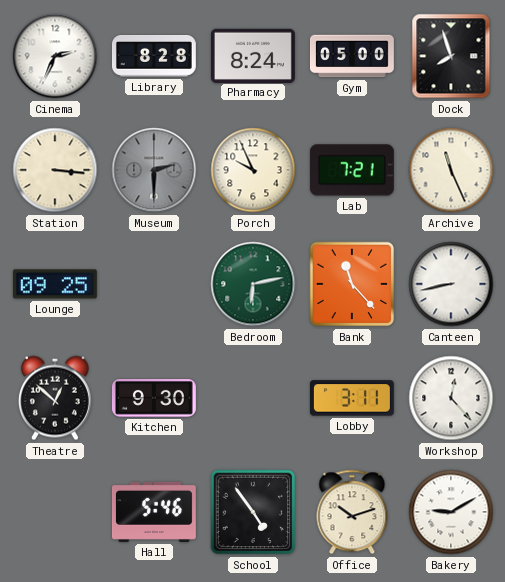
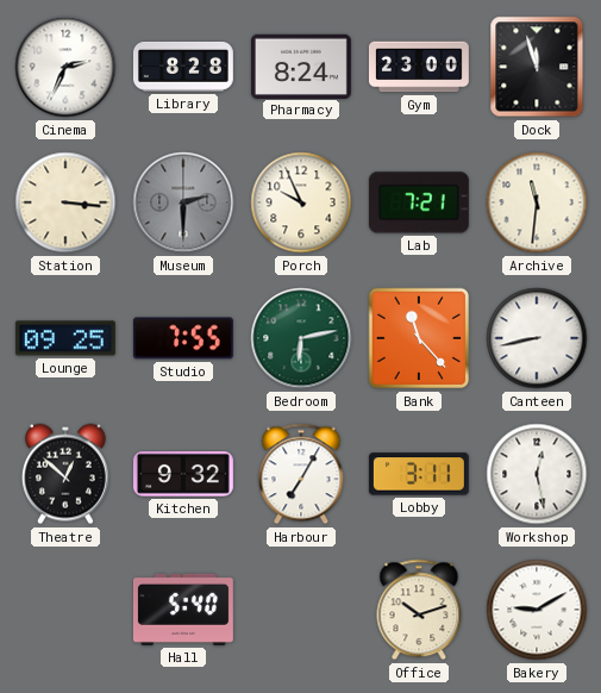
Gym: 05:00 -> 23:00 (419, 67)
Dock: 7:57 -> 11:57 (537, 67)
Archive: 11:26 -> 11:31 (537, 202)
Studio: none -> 7:55 (183, 338)
Kitchen: 9:30 -> 9:32 (183, 475)
Harbour: none -> 7:05 (301, 474)
Workshop: 12:23 -> 12:28 (537, 474)
Hall: 5:46 -> 5:40 (183, 610)
School: 4:54 -> none (253, 512)
